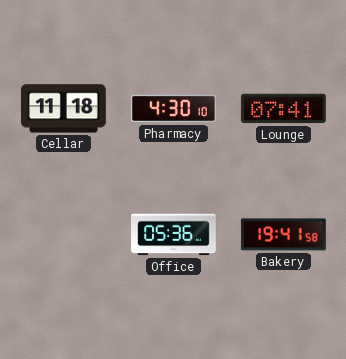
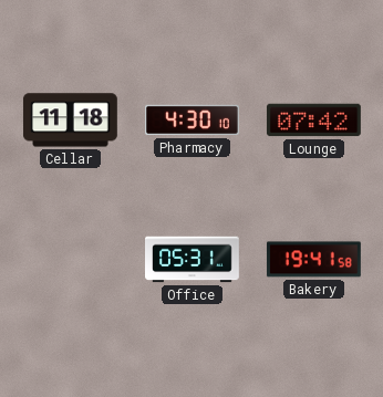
Lounge: 07:41 -> 07:42 (313, 121)
Office: 05:36 -> 05:31 (193, 260)
